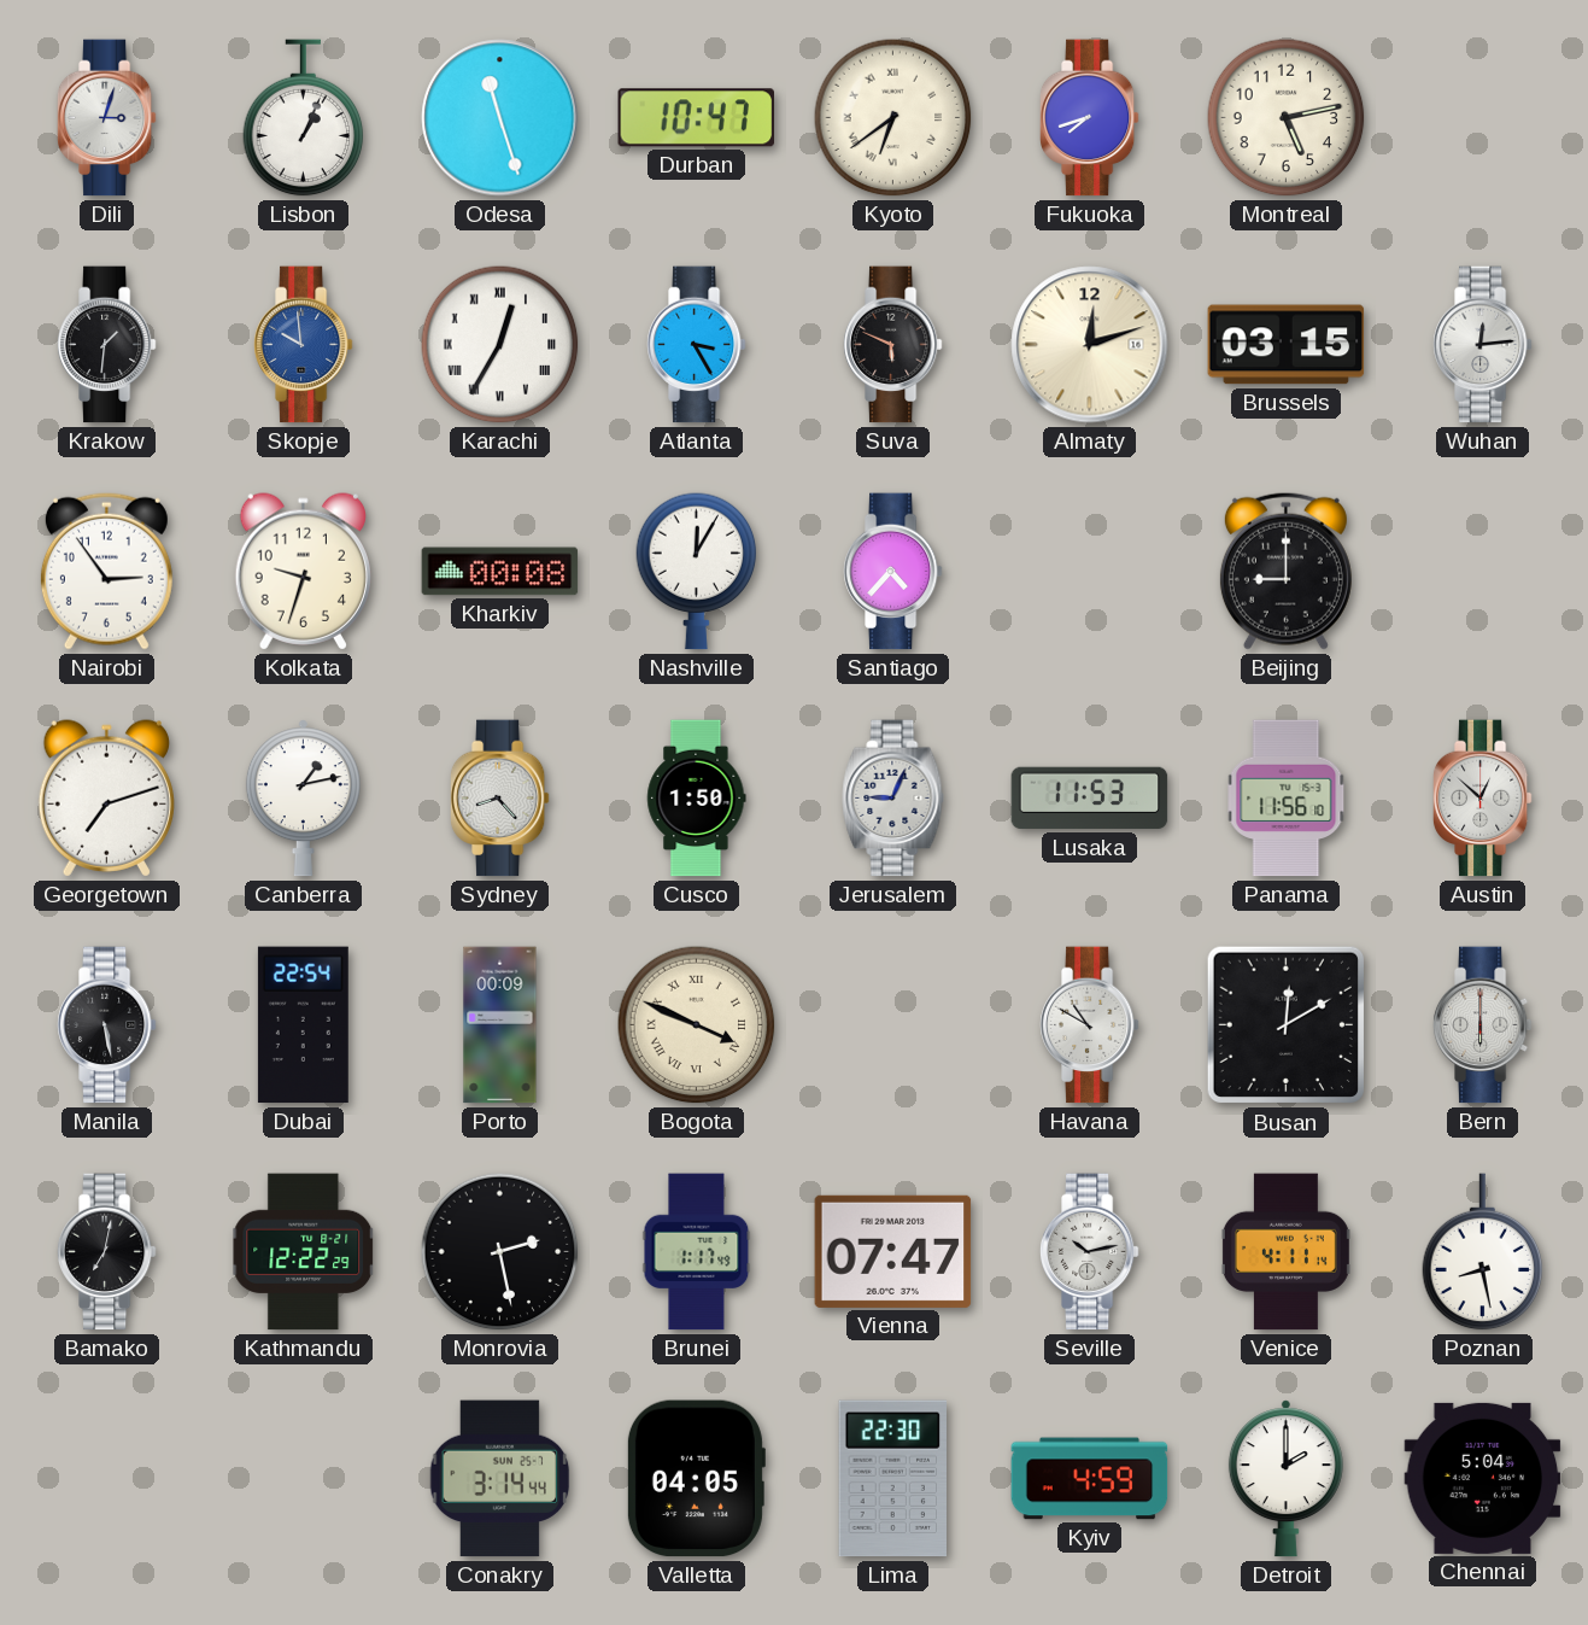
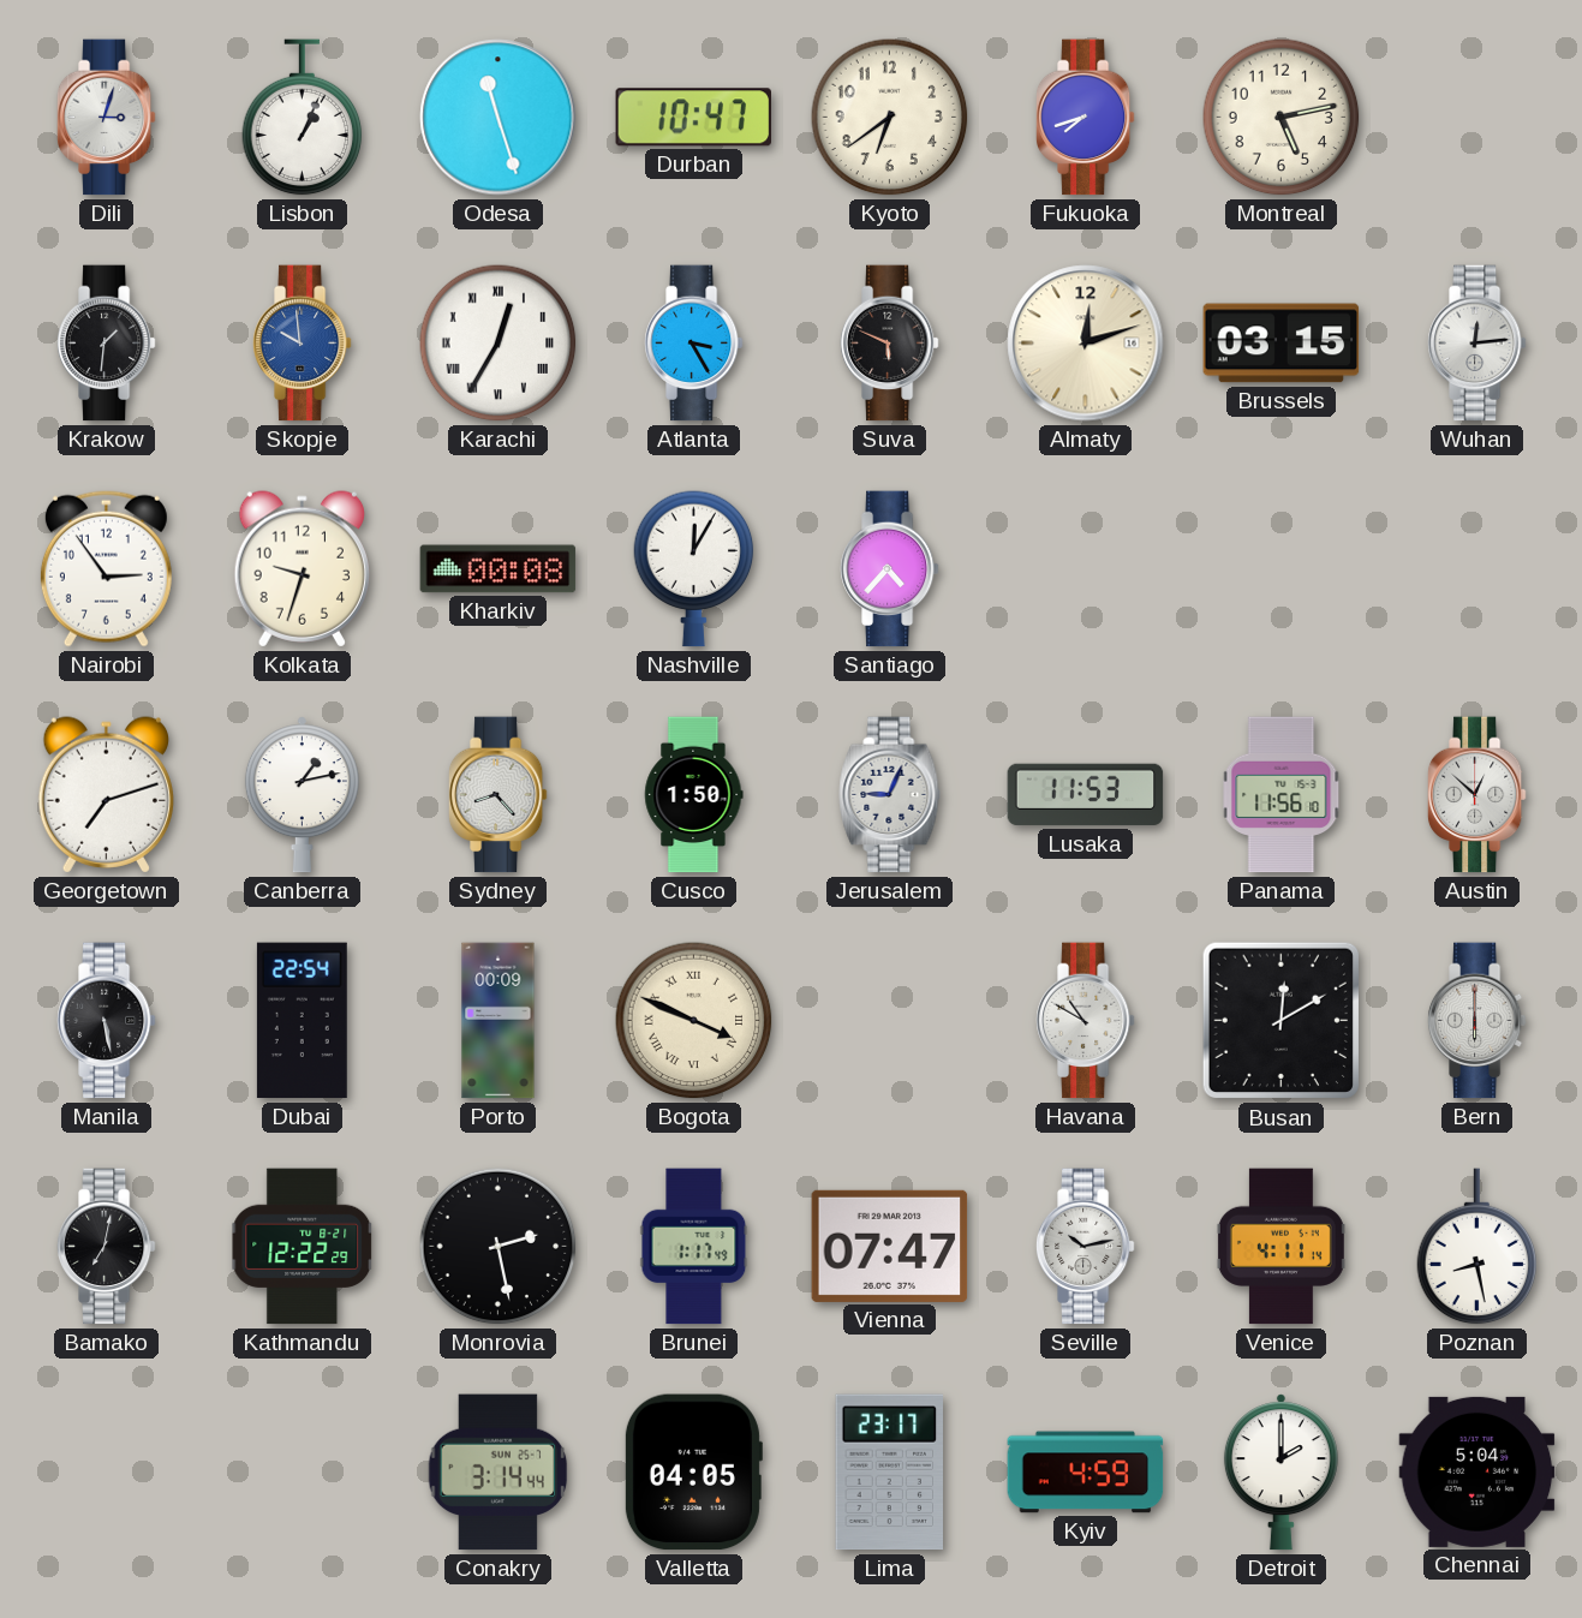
Kyoto numerals: Roman -> Arabic (890, 118)
Beijing: 9:00 -> none (1285, 571)
Lima: 22:30 -> 23:17 (890, 1473)
